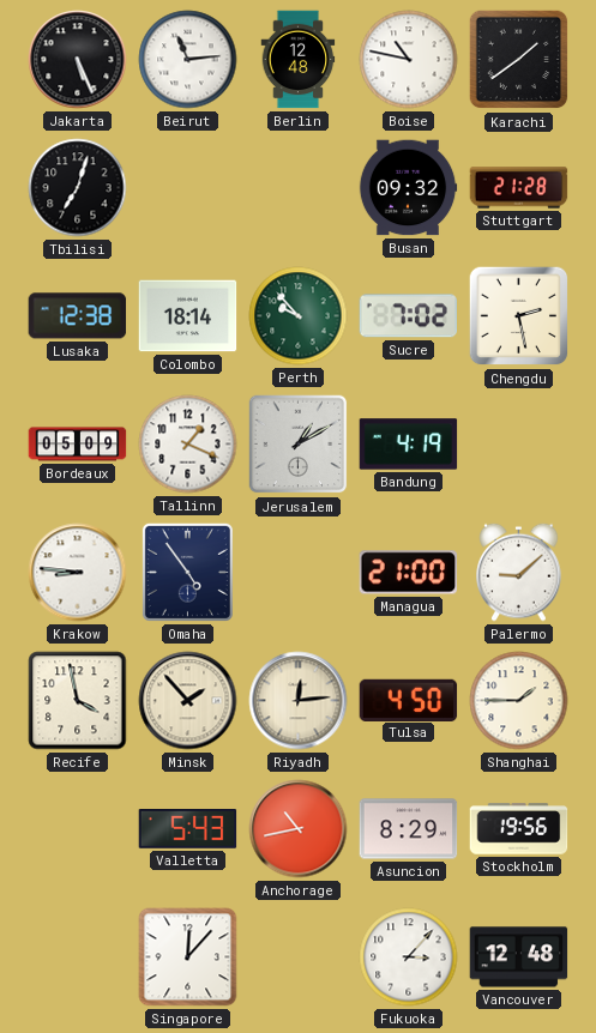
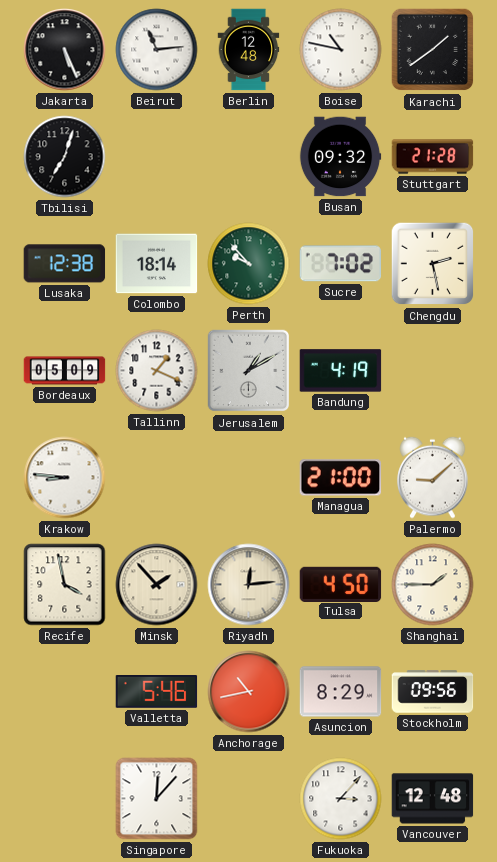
Omaha: 4:54 -> none (187, 572)
Valletta: 5:43 -> 5:46 (157, 692)
Stockholm: 19:56 -> 09:56 (433, 692)
